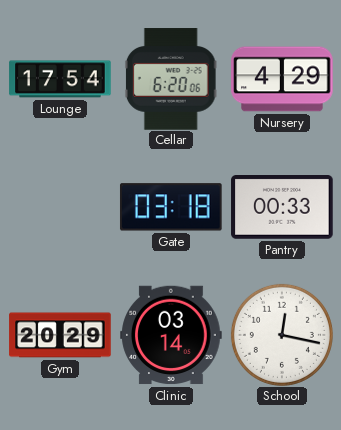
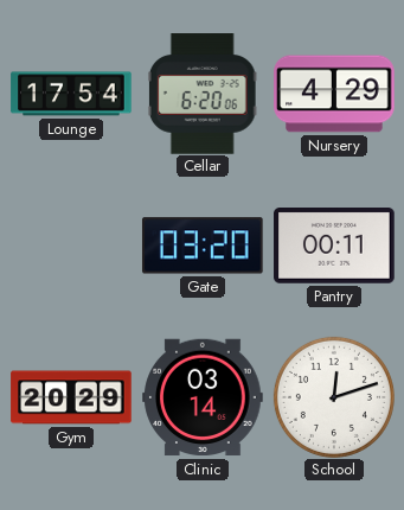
Gate: 03:18 -> 03:20 (203, 246)
Pantry: 00:33 -> 00:11 (334, 247)
School: 12:17 -> 12:12 (334, 397)
